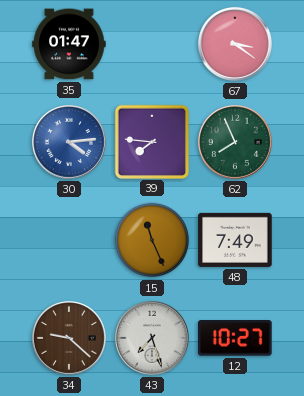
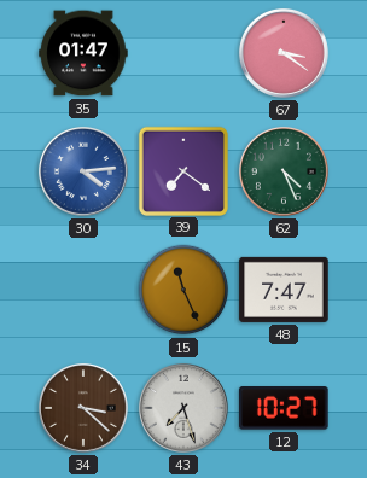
39: 7:46 -> 7:21 (182, 170)
62: 7:56 -> 4:26 (284, 171)
48: 7:49 -> 7:47 (284, 290)
34: 9:22 -> 3:22 (83, 408)
